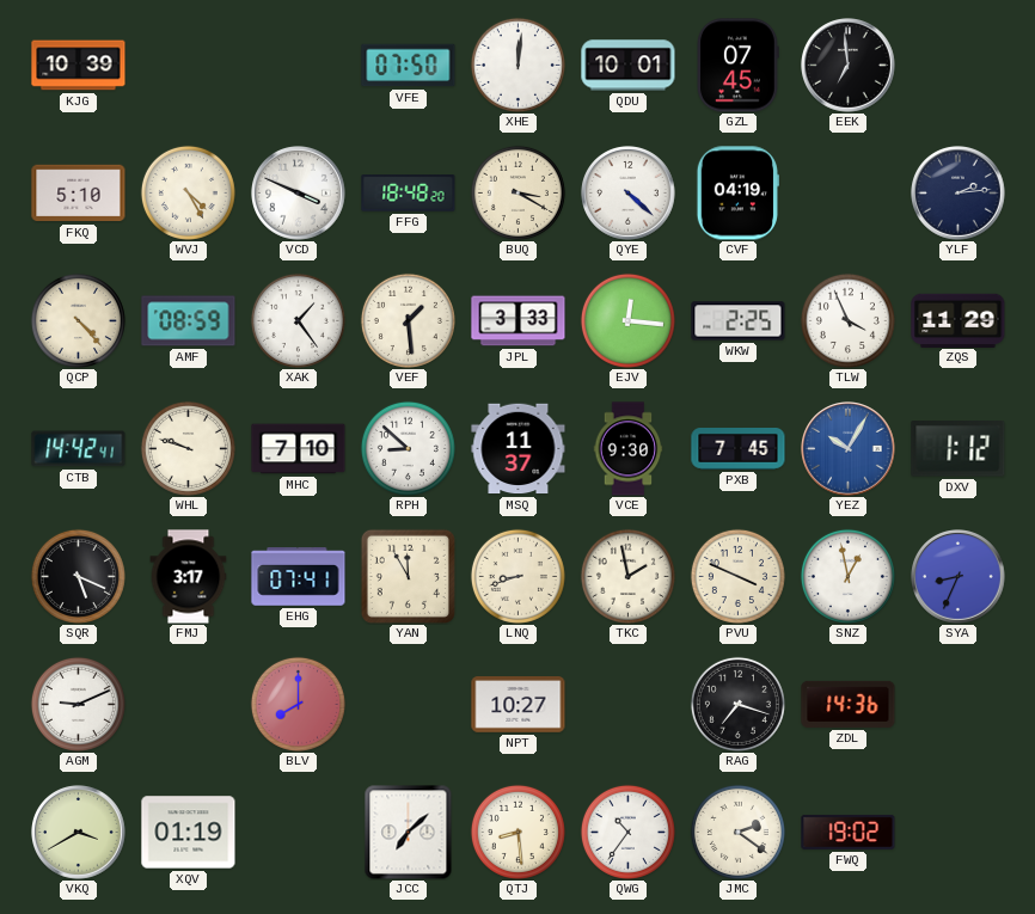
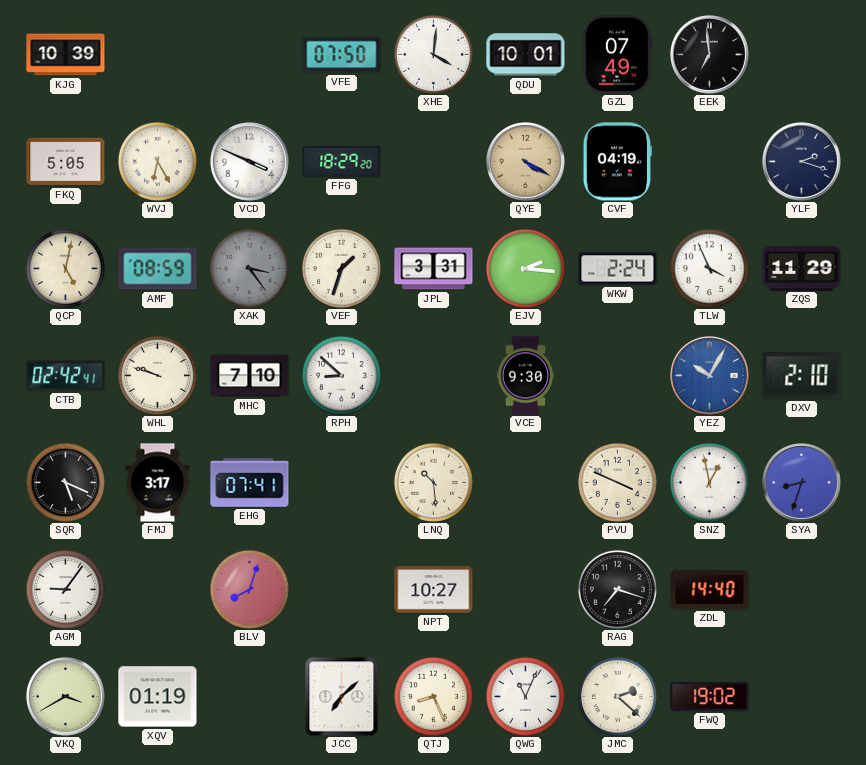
XHE: 12:01 -> 4:01 (433, 54)
GZL: 07:45 -> 07:49 (618, 55)
FKQ: 5:10 -> 5:05 (66, 162)
WVJ: 4:25 -> 6:25 (157, 161)
FFG: 18:48 -> 18:29 (342, 162)
BUQ: 3:20 -> none (517, 192)
QYE: 4:22 -> 4:20 (526, 162)
QYE dial: white -> champagne (526, 162)
YLF: 2:14 -> 2:18 (802, 162)
QCP: 4:23 -> 5:02 (65, 268)
XAK: 1:24 -> 3:24 (249, 268)
XAK dial: white -> grey (249, 268)
VEF: 1:29 -> 1:33 (341, 268)
JPL: 3:33 -> 3:31 (434, 269)
EJV: 12:16 -> 2:16 (525, 268)
WKW: 2:25 -> 2:24 (618, 269)
CTB: 14:42 -> 02:42 (66, 376)
MSQ: 11:37 -> none (519, 449)
PXB: 7:45 -> none (739, 449)
DXV: 1:12 -> 2:10 (802, 376)
YAN: 11:55 -> none (408, 576)
LNQ: 8:42 -> 10:29 (433, 482)
TKC: 1:58 -> none (627, 576)
SYA: 8:34 -> 8:33 (802, 483)
AGM: 9:11 -> 9:06 (65, 589)
BLV: 8:00 -> 8:03 (249, 589)
ZDL: 14:36 -> 14:40 (710, 589)
QTJ: 8:29 -> 8:26 (433, 696)
QWG: 10:36 -> 11:04 (525, 696)
JMC: 2:21 -> 2:22 (617, 696)
